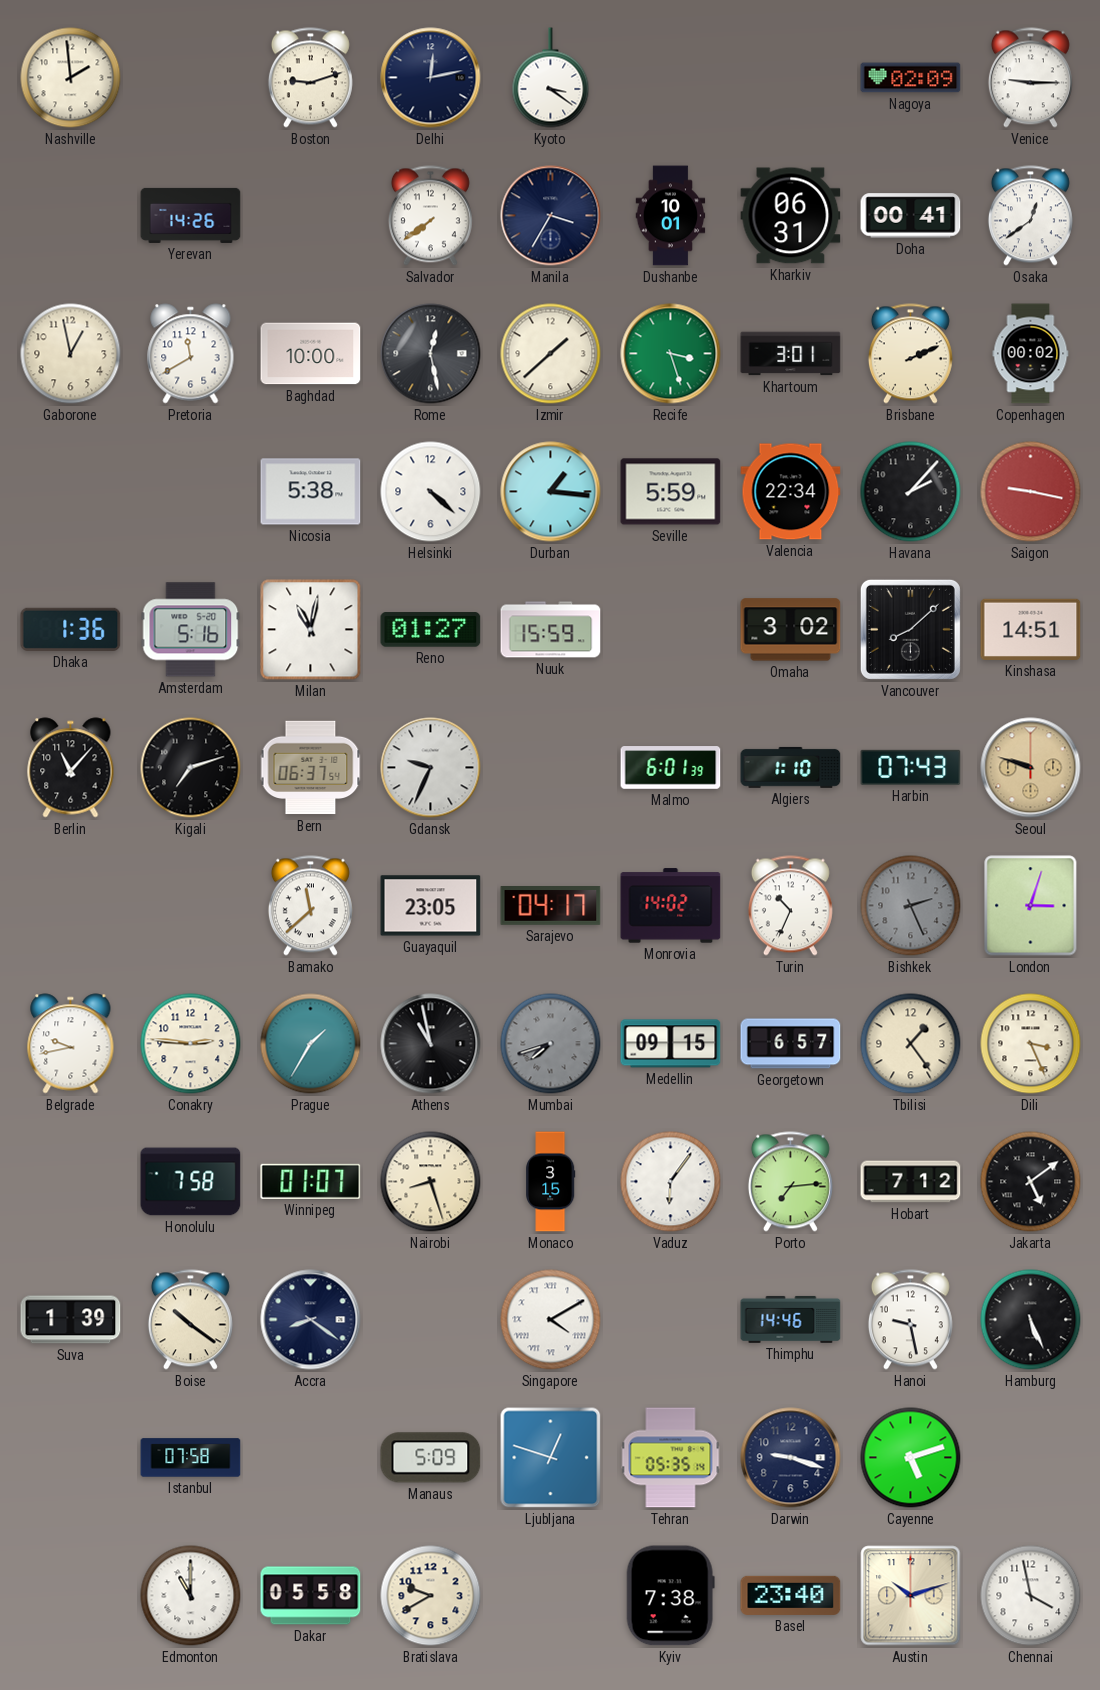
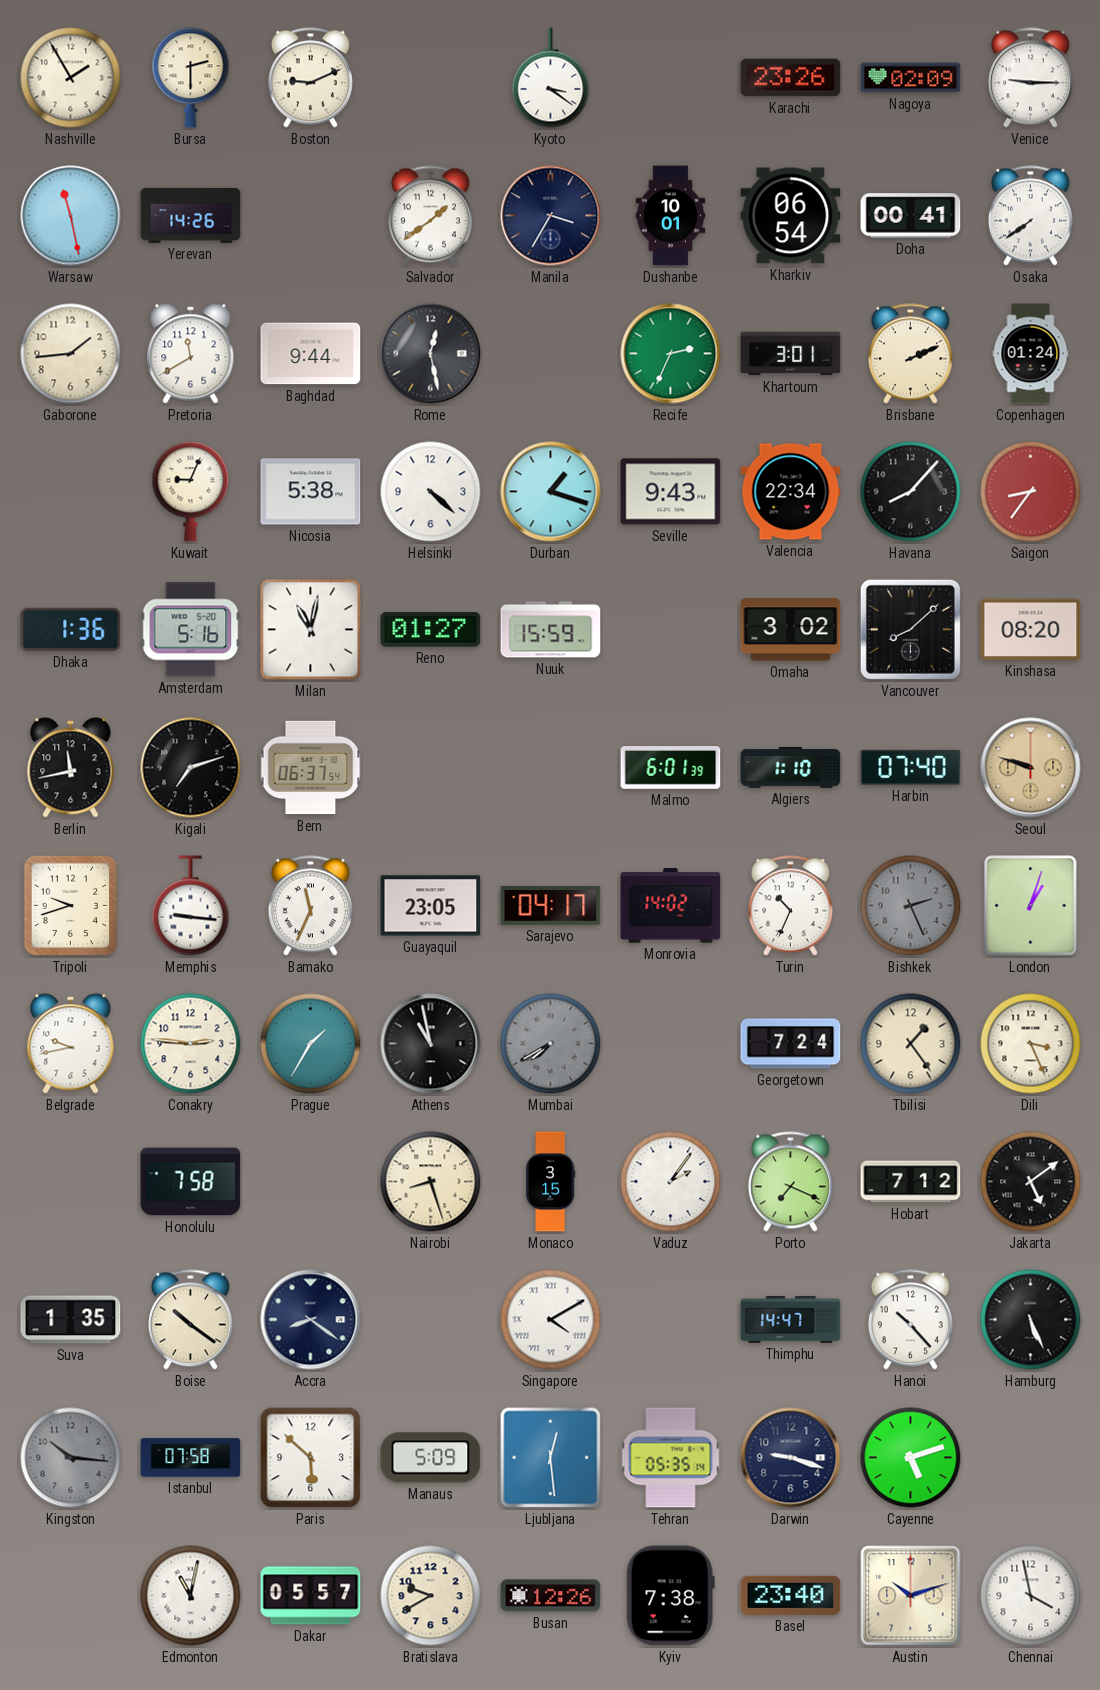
Nashville: 1:59 -> 1:55 (71, 78)
Bursa: none -> 2:30 (191, 78)
Boston: 9:12 -> 9:11 (310, 78)
Delhi: 12:13 -> none (431, 78)
Karachi: none -> 23:26 (791, 78)
Warsaw: none -> 11:28 (71, 216)
Salvador: 7:39 -> 1:39 (430, 216)
Kharkiv: 06:31 -> 06:54 (791, 216)
Osaka: 12:39 -> 7:39 (1030, 216)
Gaborone: 12:58 -> 1:44 (71, 354)
Baghdad: 10:00 -> 9:44 (311, 354)
Izmir: 1:38 -> none (551, 354)
Recife: 3:27 -> 2:34 (671, 354)
Copenhagen: 00:02 -> 01:24 (1031, 354)
Kuwait: none -> 9:04 (191, 492)
Durban: 1:16 -> 1:18 (551, 492)
Seville: 5:59 -> 9:43 (671, 492)
Havana: 2:07 -> 8:07 (911, 492)
Saigon: 9:17 -> 8:36 (1031, 492)
Kinshasa: 14:51 -> 08:20 (1031, 629)
Berlin: 11:07 -> 11:43 (71, 768)
Gdansk: 9:34 -> none (431, 768)
Harbin: 07:43 -> 07:40 (911, 767)
Tripoli: none -> 9:42 (71, 906)
Memphis: none -> 9:16 (191, 906)
Bamako: 11:38 -> 11:34 (310, 906)
London: 3:03 -> 1:03 (1031, 906)
Mumbai: 7:42 -> 7:40 (551, 1044)
Medellin: 09:15 -> none (671, 1044)
Georgetown: 6:57 -> 7:24 (791, 1044)
Winnipeg: 01:07 -> none (311, 1181)
Vaduz: 6:06 -> 2:06 (671, 1182)
Porto: 7:14 -> 7:19 (790, 1182)
Suva: 1:39 -> 1:35 (71, 1320)
Thimphu: 14:46 -> 14:47 (791, 1319)
Hanoi: 9:28 -> 10:23 (910, 1320)
Kingston: none -> 10:16 (71, 1458)
Paris: none -> 5:52 (311, 1458)
Ljubljana: 12:48 -> 12:29 (551, 1458)
Edmonton: 11:00 -> 11:02 (191, 1596)
Dakar: 05:58 -> 05:57 (311, 1596)
Busan: none -> 12:26 (551, 1596)
